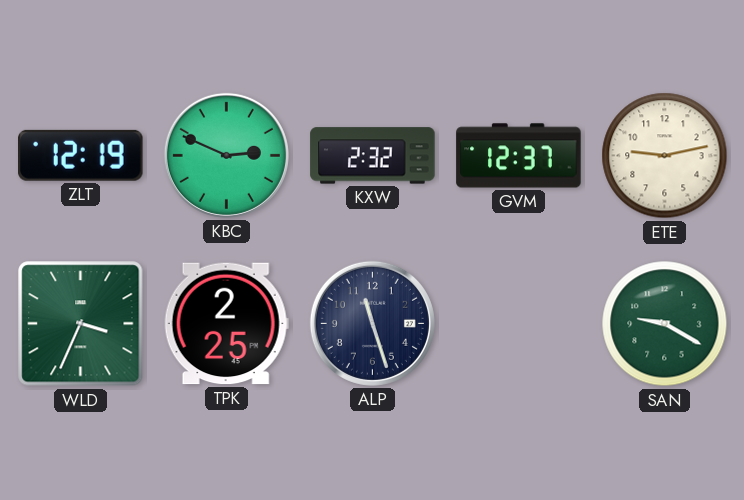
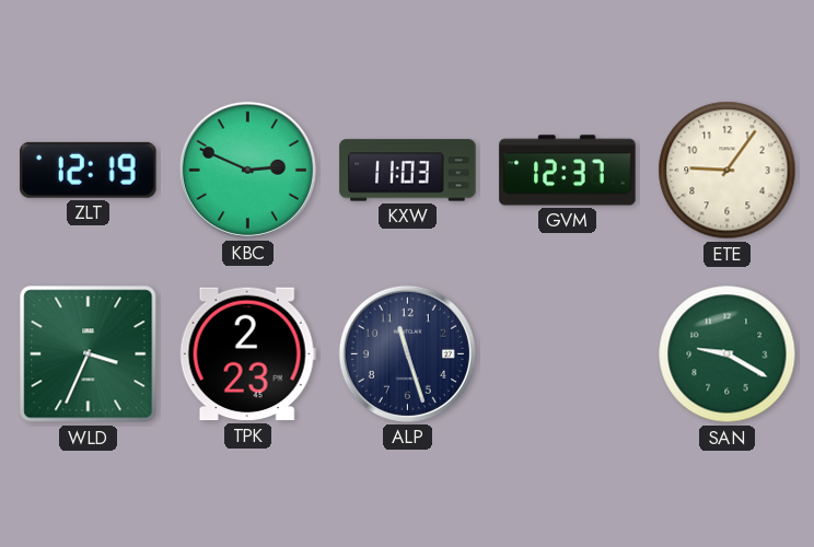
KXW: 2:32 -> 11:03 (408, 171)
ETE: 9:13 -> 9:06 (728, 171)
TPK: 2:25 -> 2:23 (247, 354)
